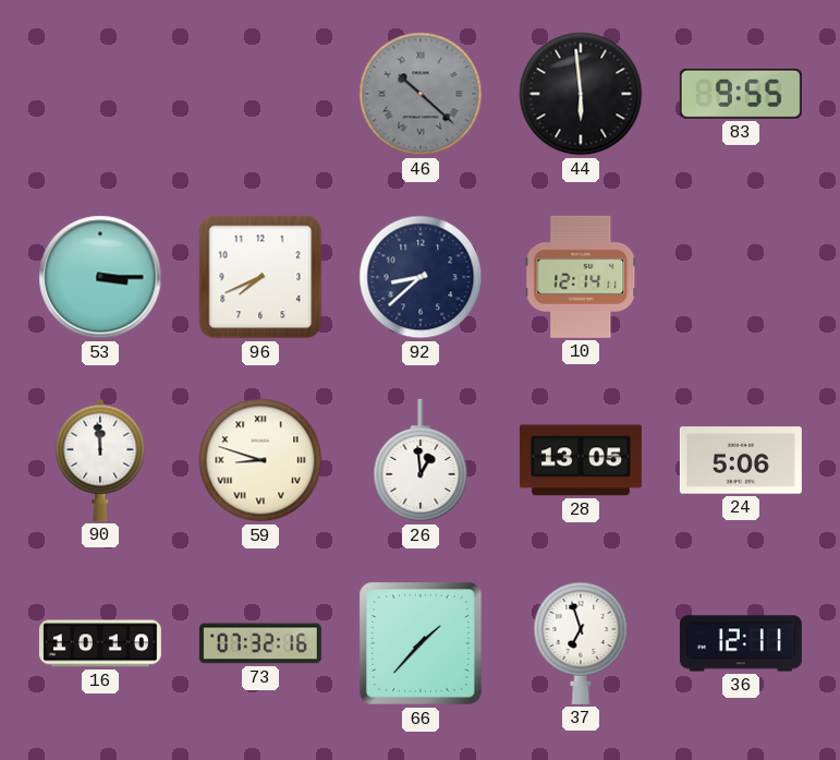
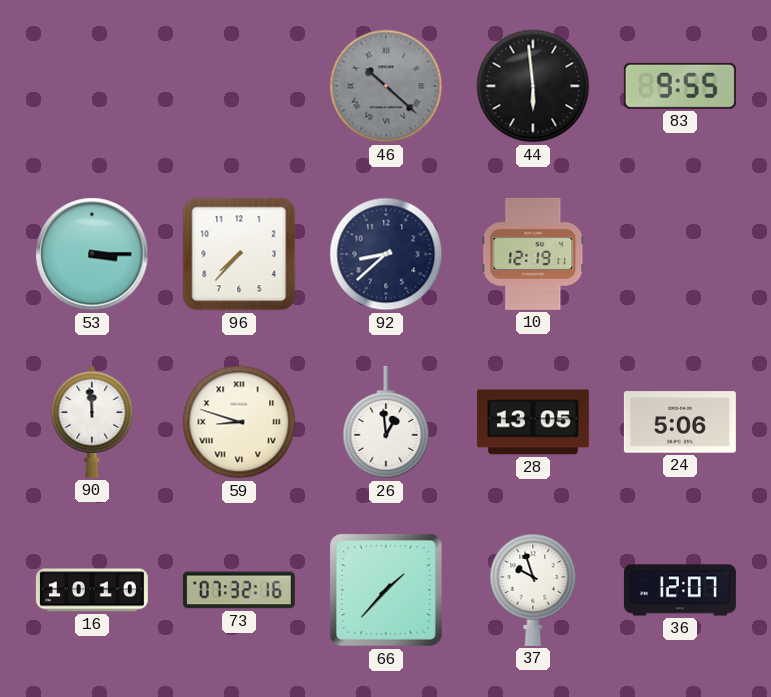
96: 7:41 -> 7:37 (239, 254)
10: 12:14 -> 12:19 (533, 254)
37: 6:57 -> 9:57 (533, 589)
36: 12:11 -> 12:07 (680, 590)
